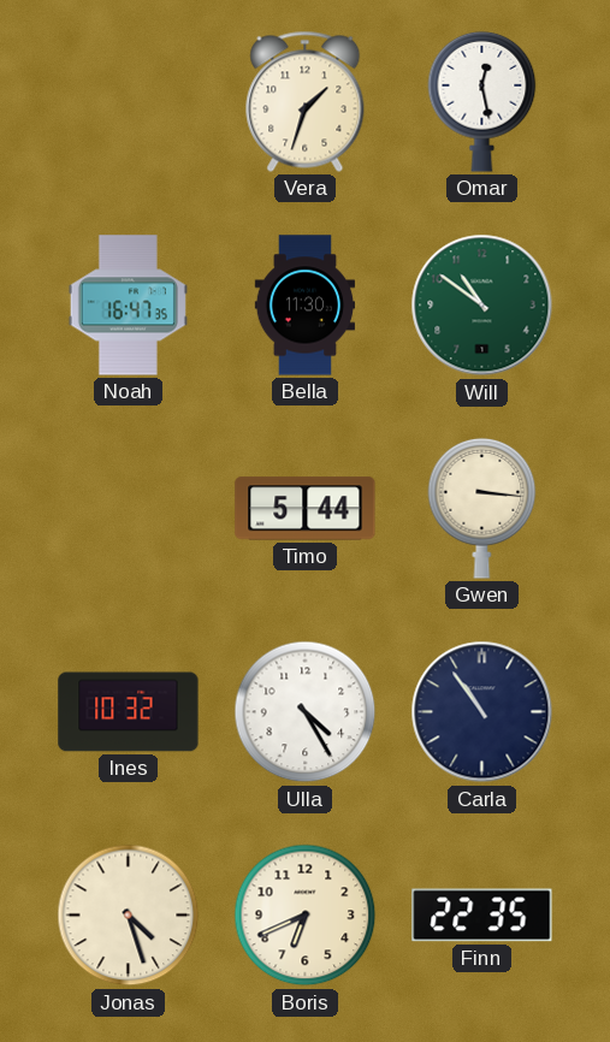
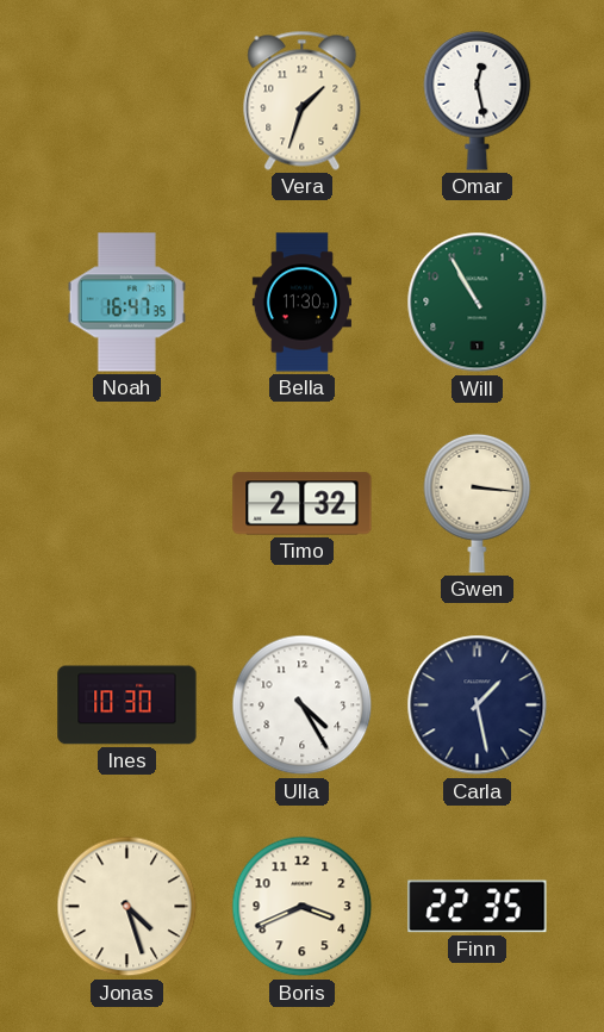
Will: 10:51 -> 10:55 (478, 303)
Timo: 5:44 -> 2:32 (303, 504)
Ines: 10:32 -> 10:30 (127, 705)
Carla: 10:54 -> 1:28 (478, 705)
Boris: 6:41 -> 3:41 (303, 907)
